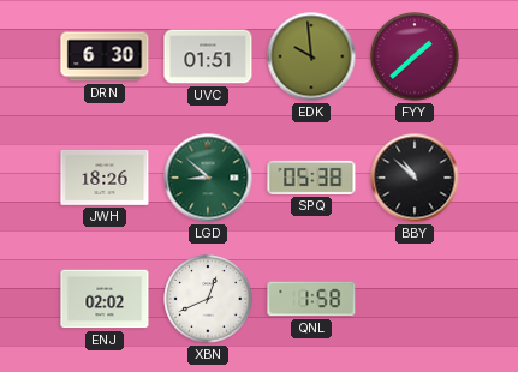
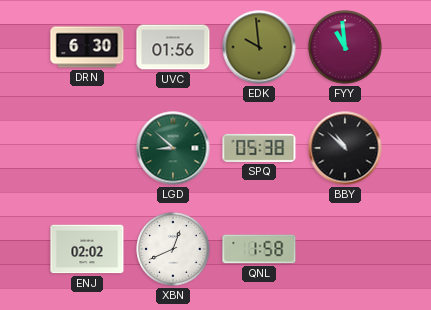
UVC: 01:51 -> 01:56 (173, 47)
FYY: 1:38 -> 10:59 (345, 47)
JWH: 18:26 -> none (105, 178)
